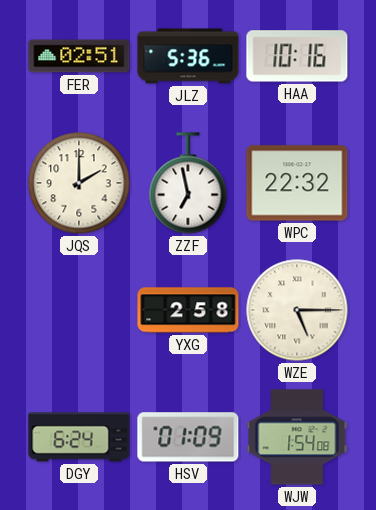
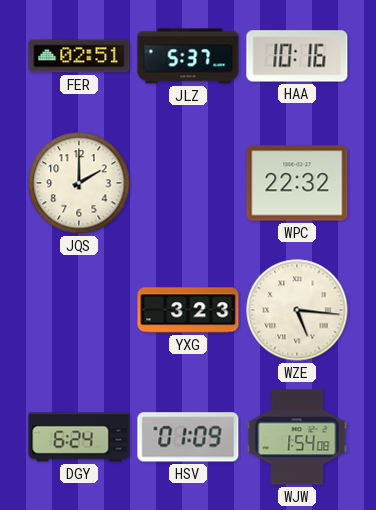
JLZ: 5:36 -> 5:37 (188, 56)
ZZF: 6:58 -> none (188, 183)
YXG: 2:58 -> 3:23 (188, 310)
WZE: 5:15 -> 5:16 (297, 310)
